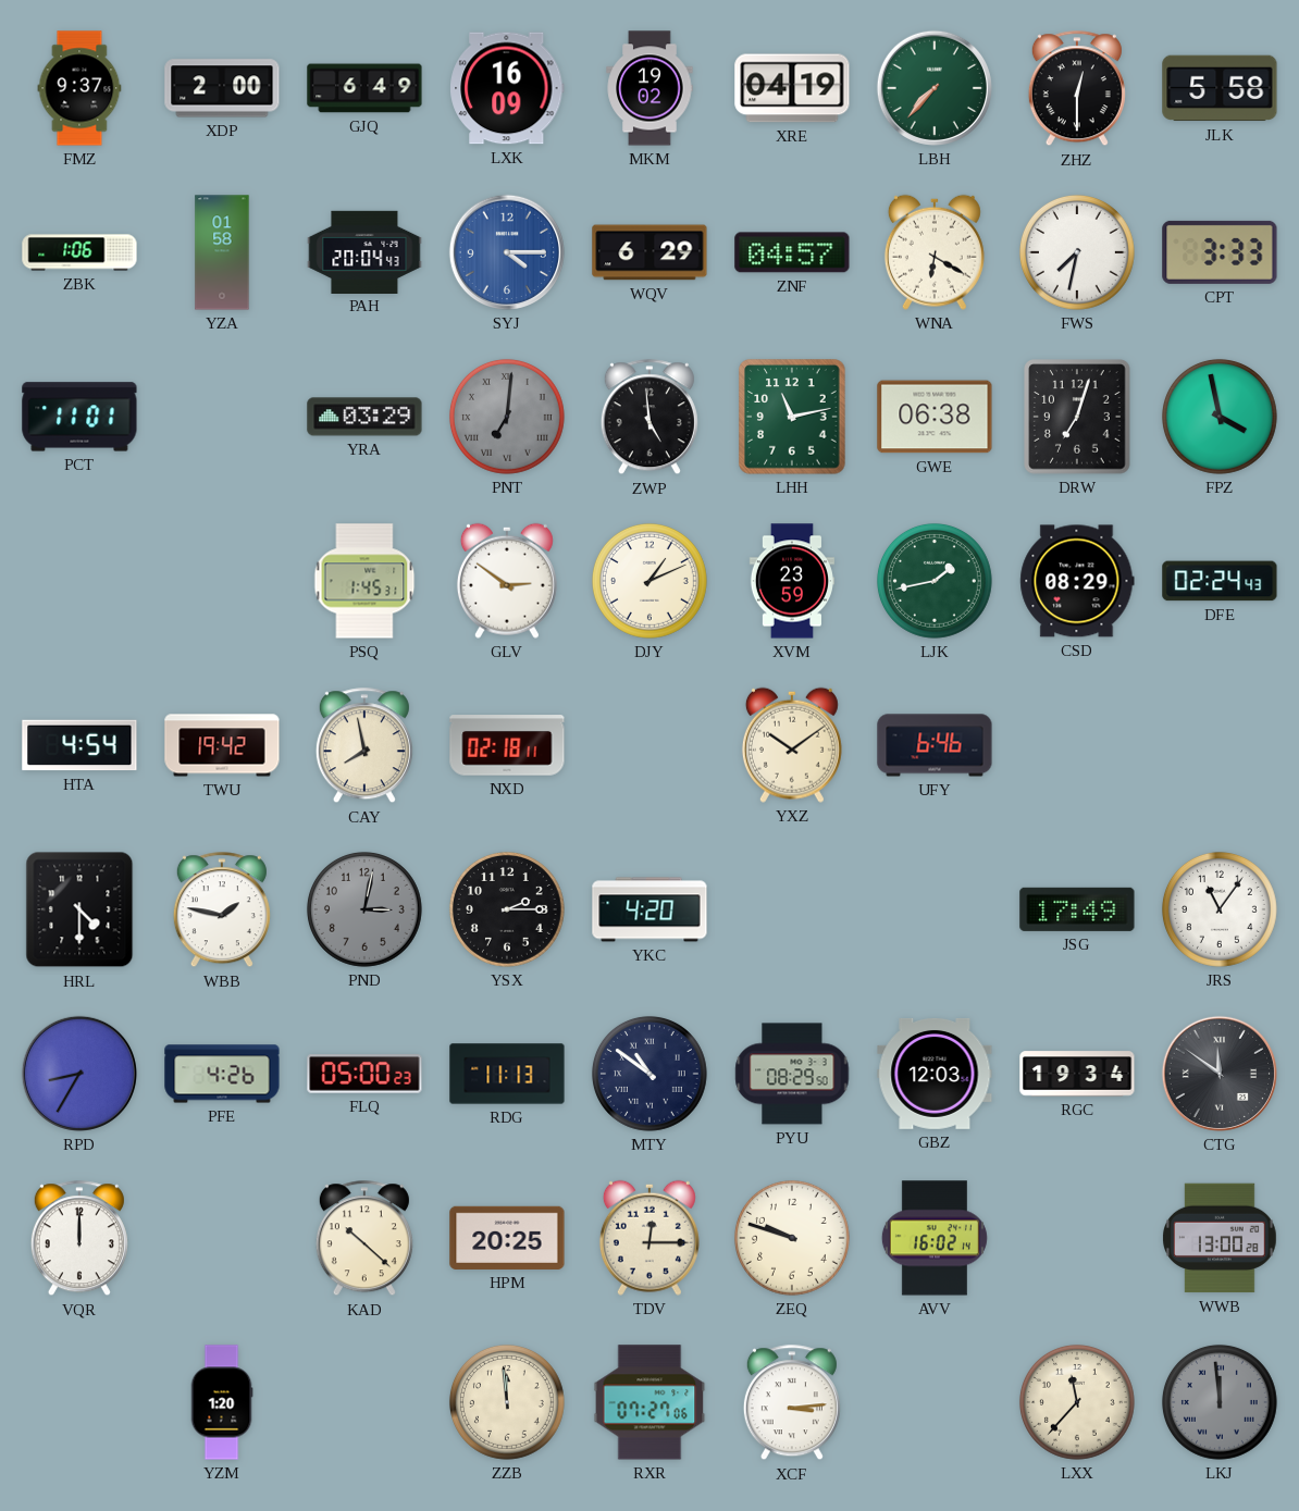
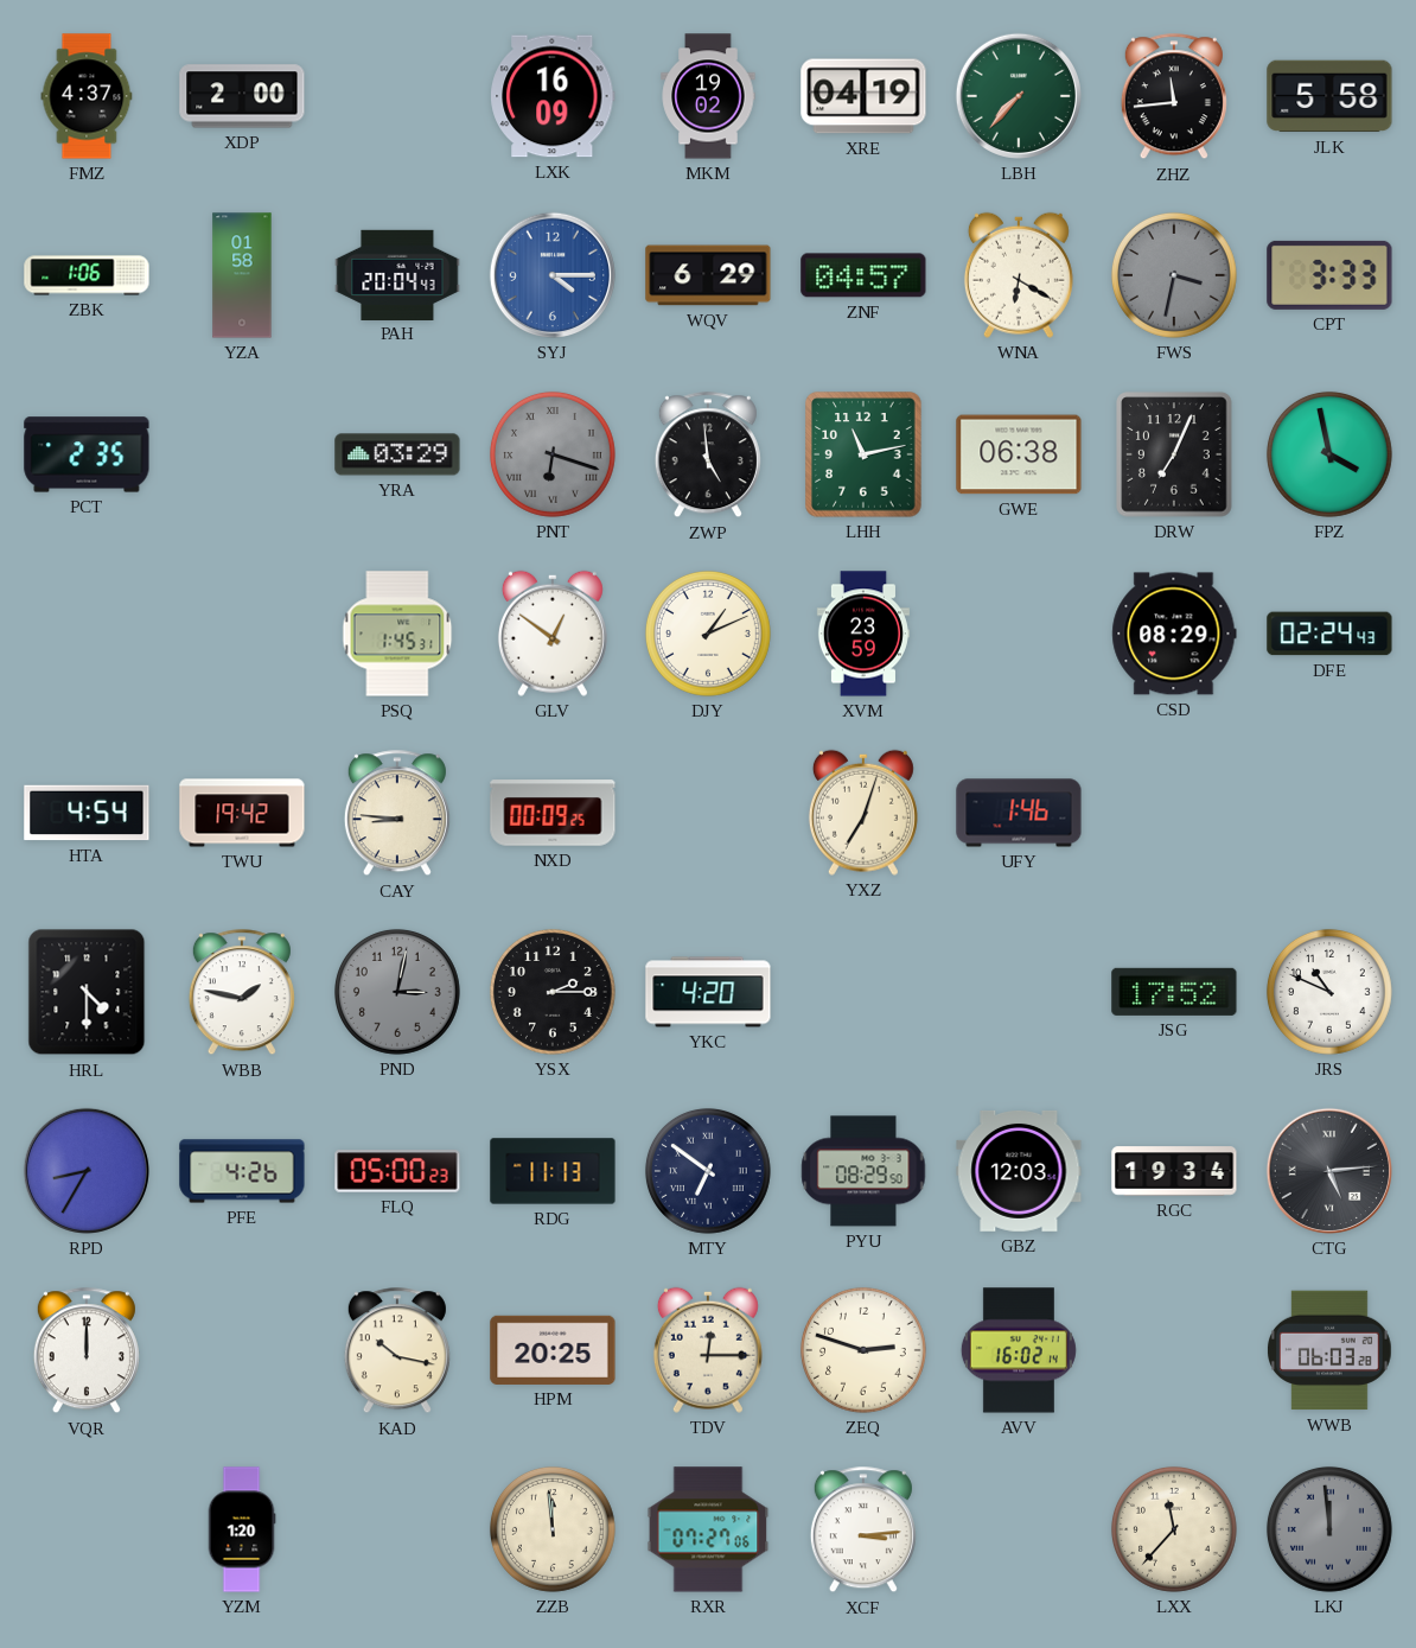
FMZ: 9:37 -> 4:37 (87, 96)
GJQ: 6:49 -> none (364, 88)
ZHZ: 12:30 -> 11:44 (1174, 97)
FWS: 7:32 -> 3:32 (1174, 275)
FWS dial: white -> grey (1174, 275)
PCT: 11:01 -> 2:35 (87, 454)
PNT: 7:01 -> 6:18 (553, 454)
DRW: 7:03 -> 7:04 (1174, 454)
GLV: 2:51 -> 12:51 (553, 634)
LJK: 1:43 -> none (935, 581)
CAY: 7:58 -> 8:46 (397, 814)
NXD: 02:18 -> 00:09 (553, 813)
YXZ: 10:09 -> 7:03 (863, 813)
UFY: 6:46 -> 1:46 (1019, 813)
JSG: 17:49 -> 17:52 (1174, 992)
JRS: 11:06 -> 10:49 (1329, 992)
MTY: 10:51 -> 6:51 (708, 1171)
CTG: 11:51 -> 5:14 (1329, 1171)
KAD: 10:22 -> 10:17 (397, 1351)
ZEQ: 9:48 -> 2:48 (863, 1350)
WWB: 13:00 -> 06:03 (1331, 1350)
